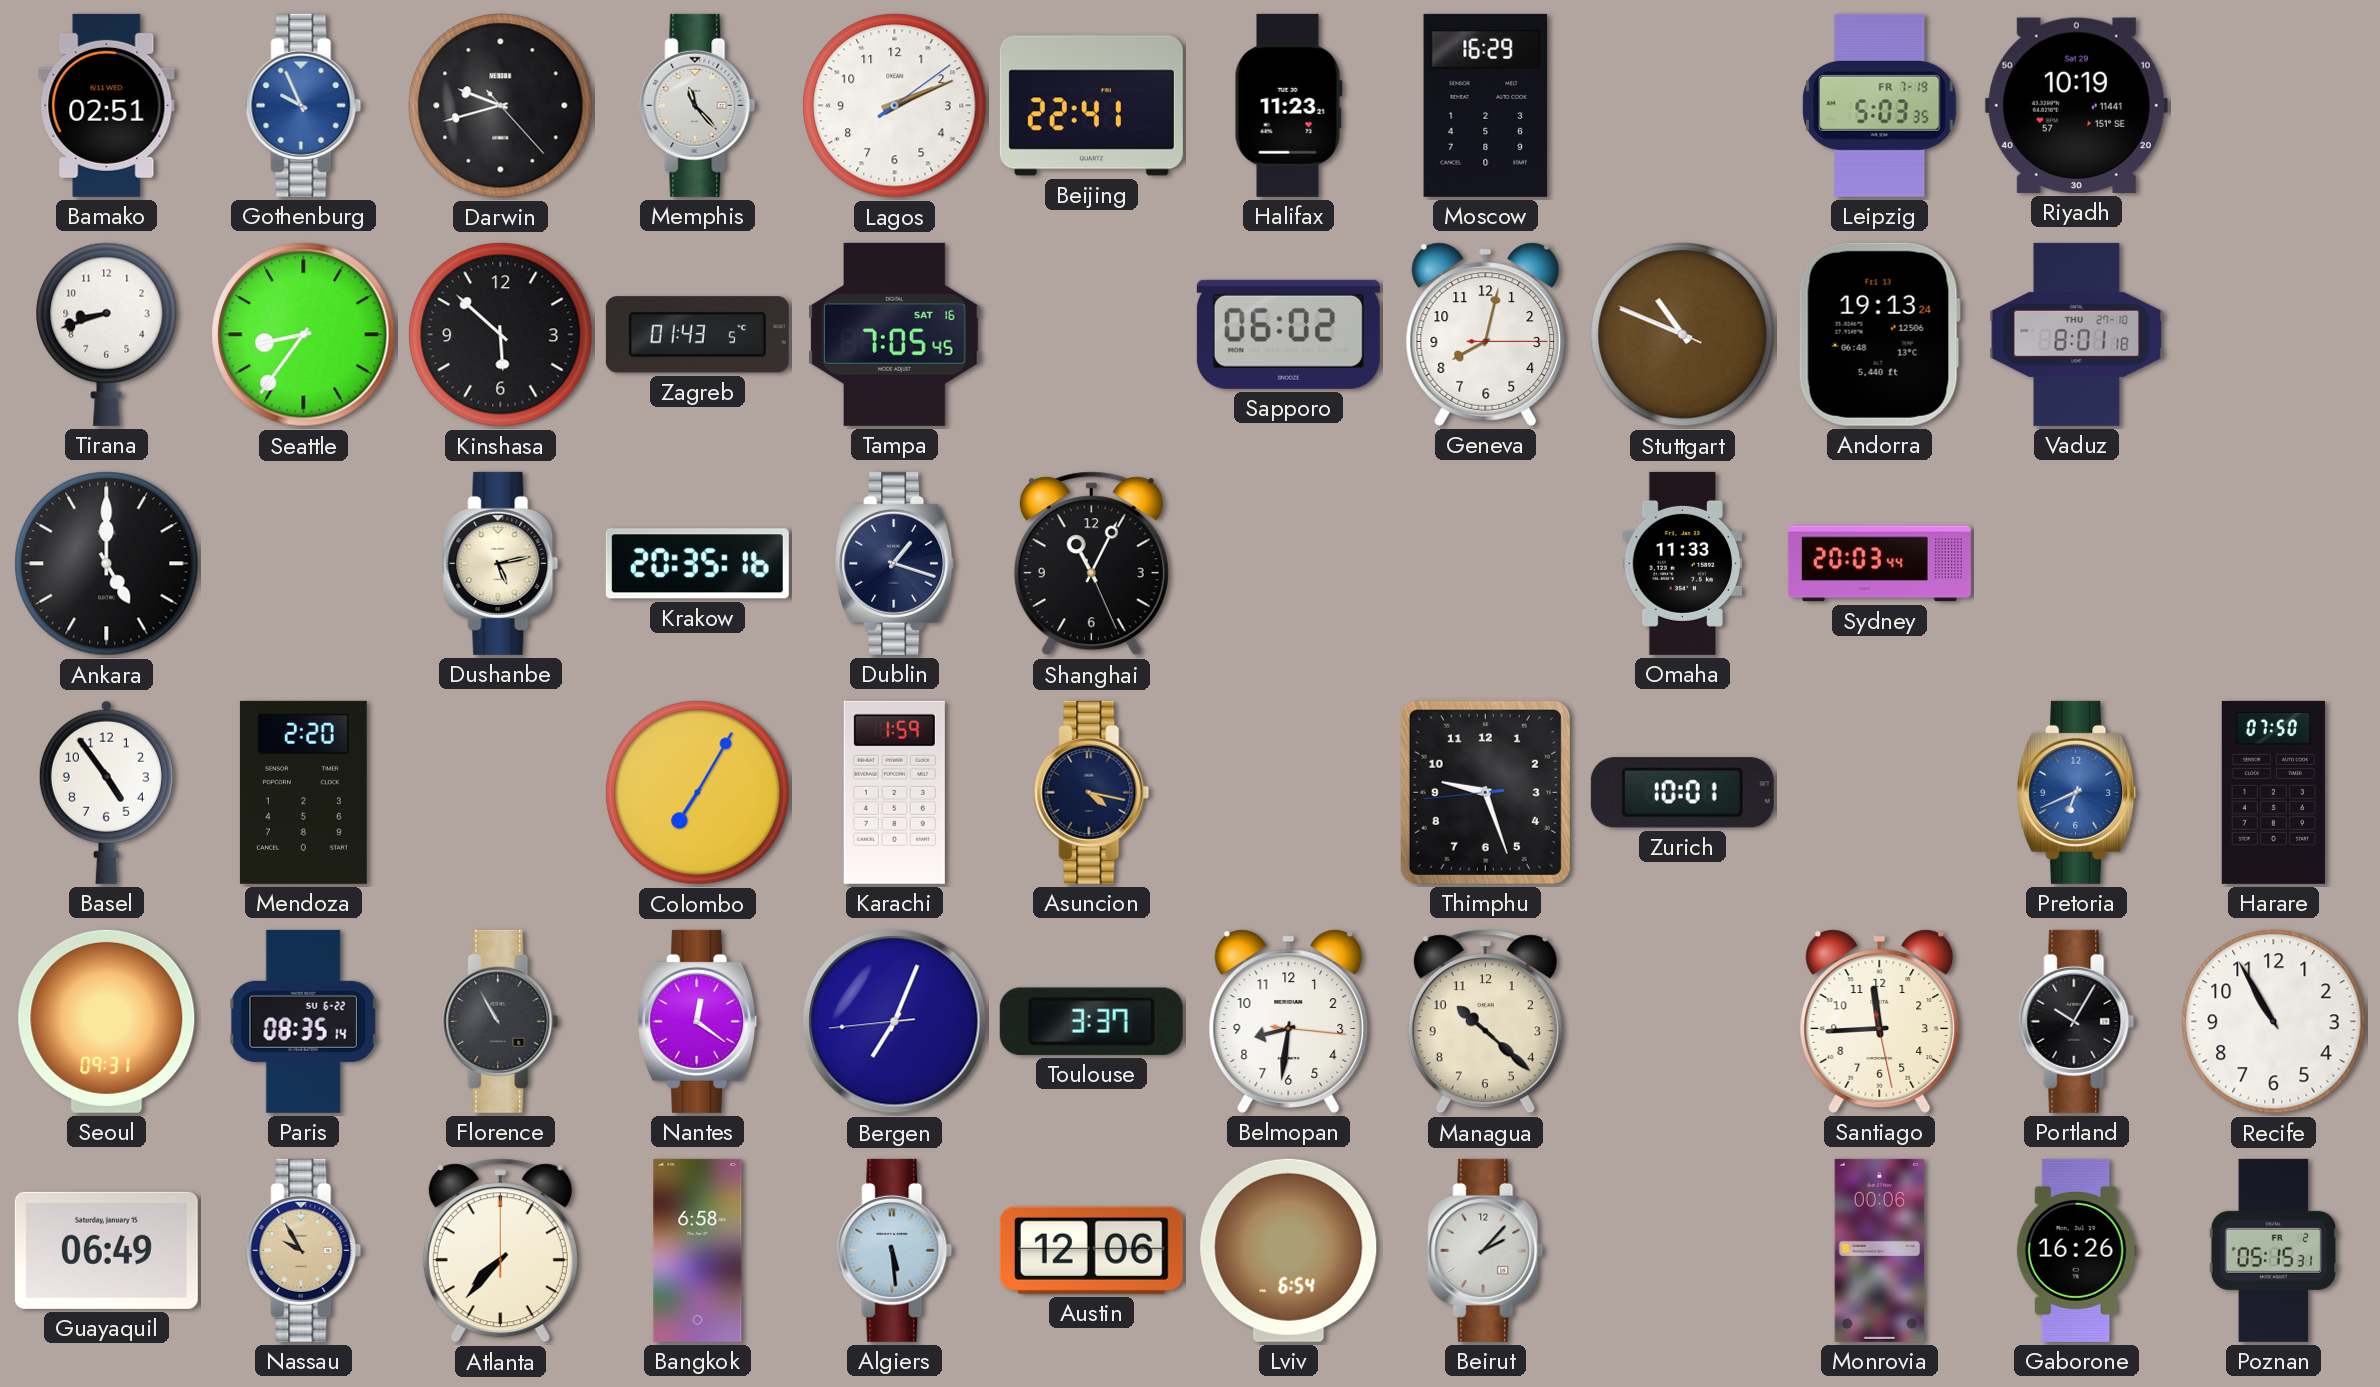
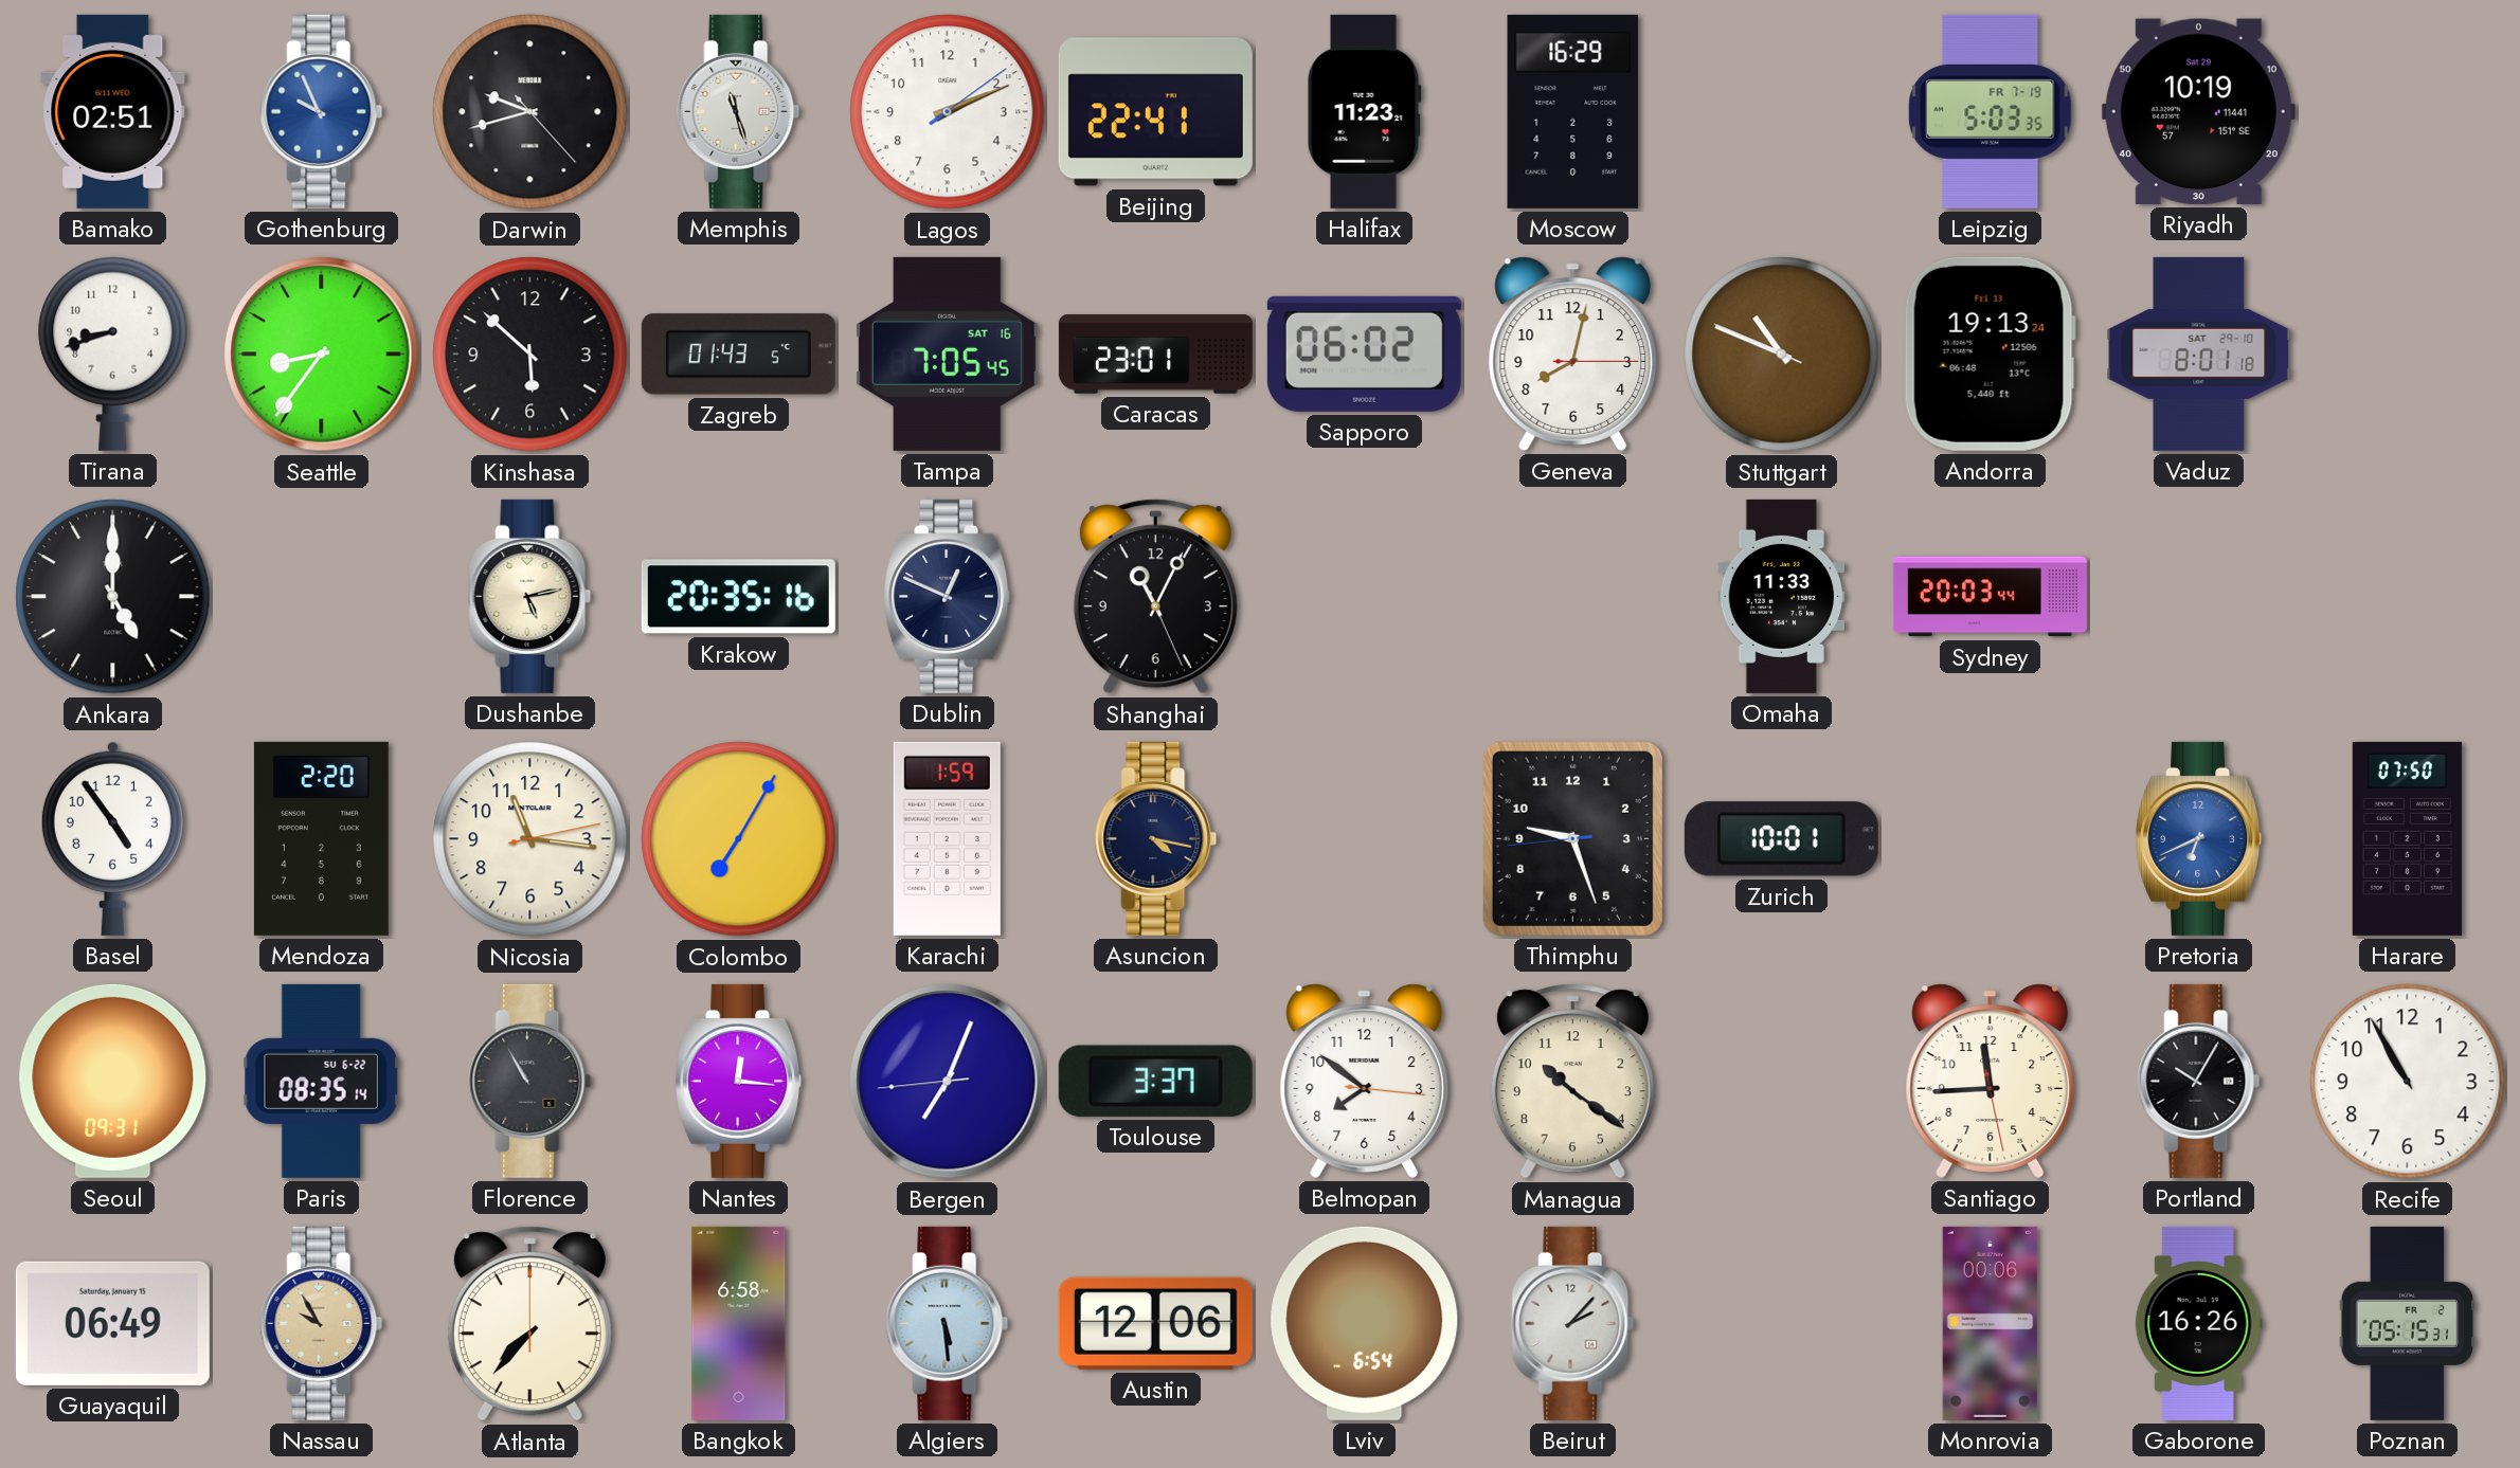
Memphis: 11:23 -> 11:27 (739, 111)
Caracas: none -> 23:01 (1155, 355)
Vaduz date: THU 27-10 -> SAT 29-10 (2199, 354)
Dublin: 1:18 -> 12:49 (948, 596)
Nicosia: none -> 11:16 (530, 839)
Nantes: 12:21 -> 12:16 (739, 1081)
Belmopan: 8:31 -> 7:51 (1365, 1081)
Managua: 10:22 -> 10:21 (1572, 1082)
